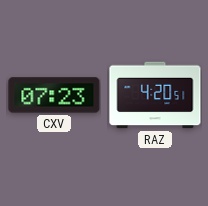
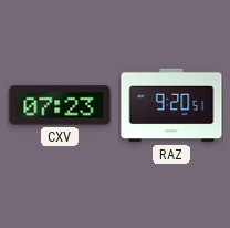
RAZ: 4:20 -> 9:20 (171, 105)
